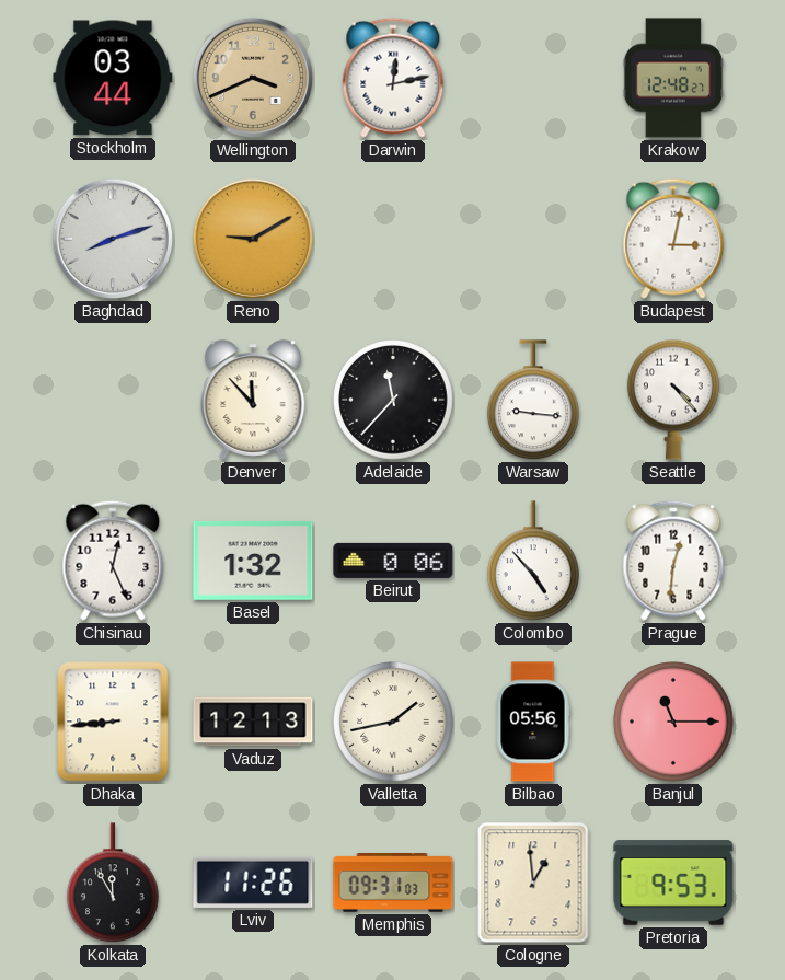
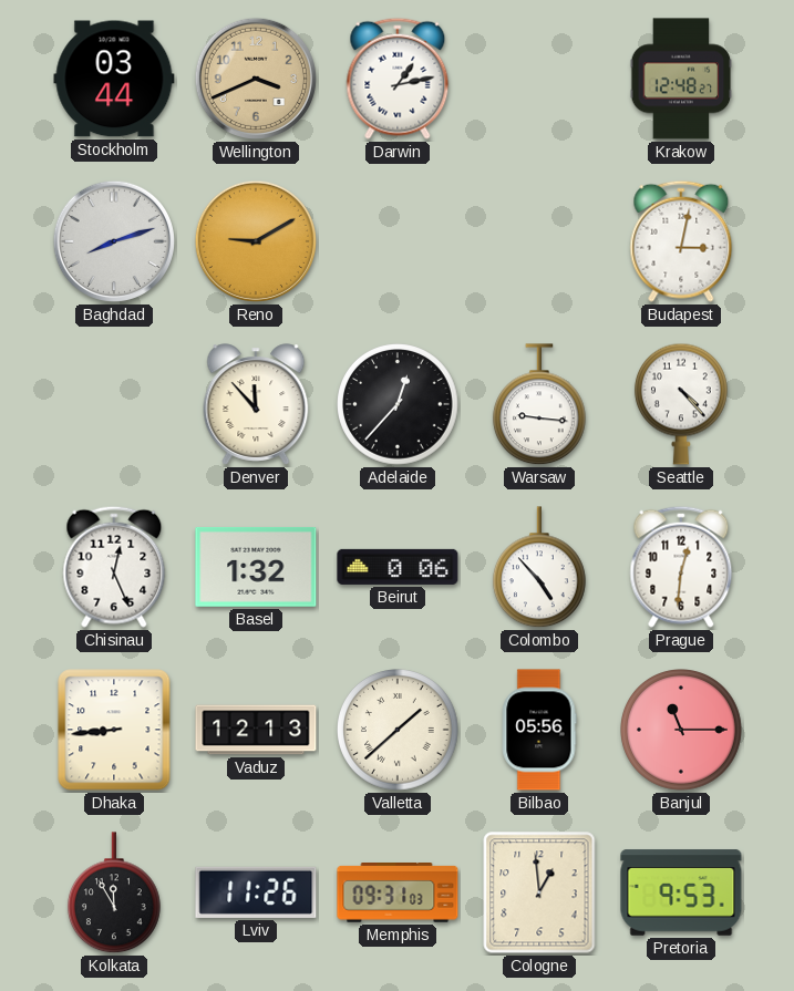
Darwin: 12:13 -> 1:13 (398, 79)
Adelaide: 11:37 -> 12:37 (399, 405)
Valletta: 1:43 -> 1:38 (399, 731)
